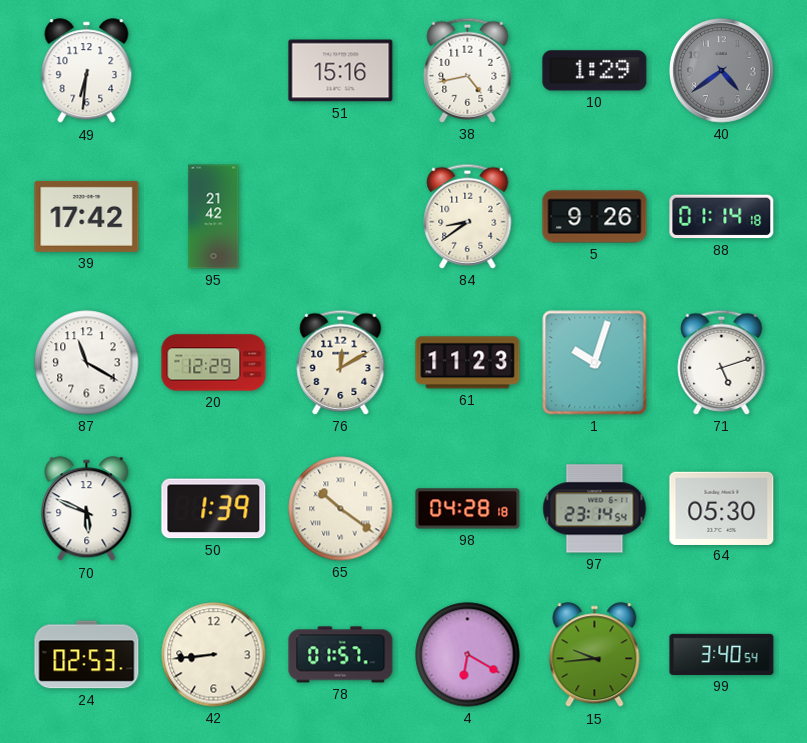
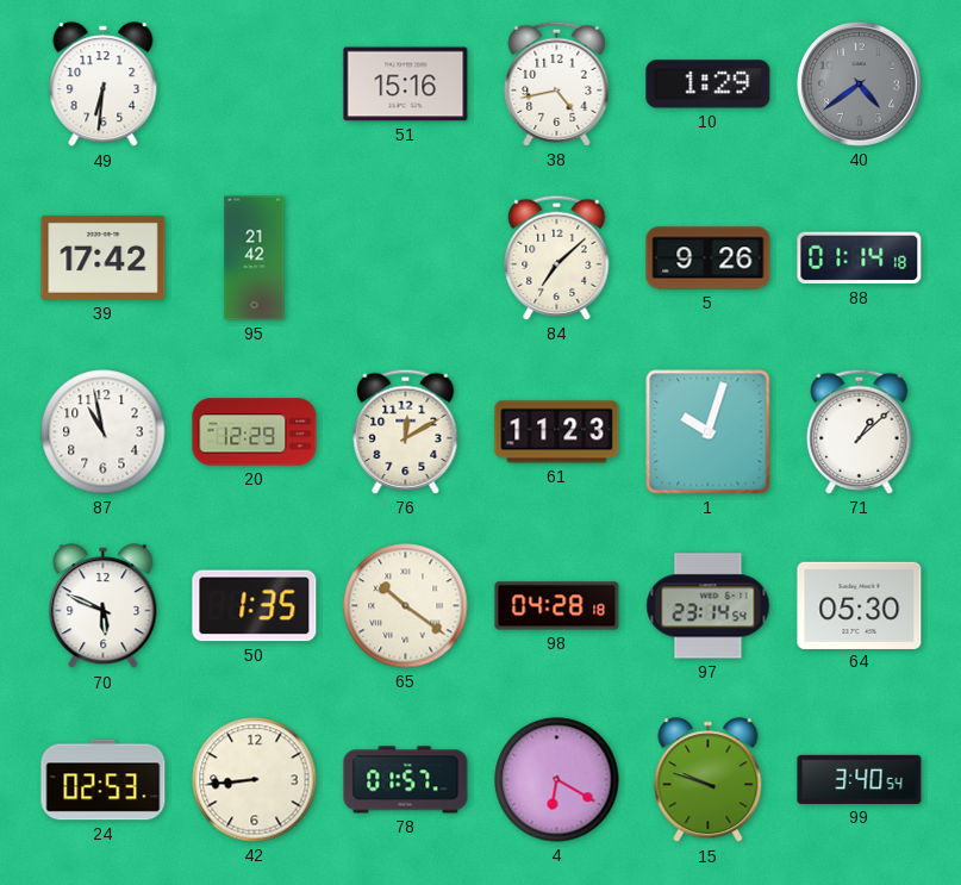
84: 8:39 -> 7:08 (557, 257)
87: 11:20 -> 10:58 (104, 432)
71: 5:12 -> 1:08 (860, 431)
50: 1:39 -> 1:35 (255, 606)
15: 9:44 -> 9:48 (709, 780)
